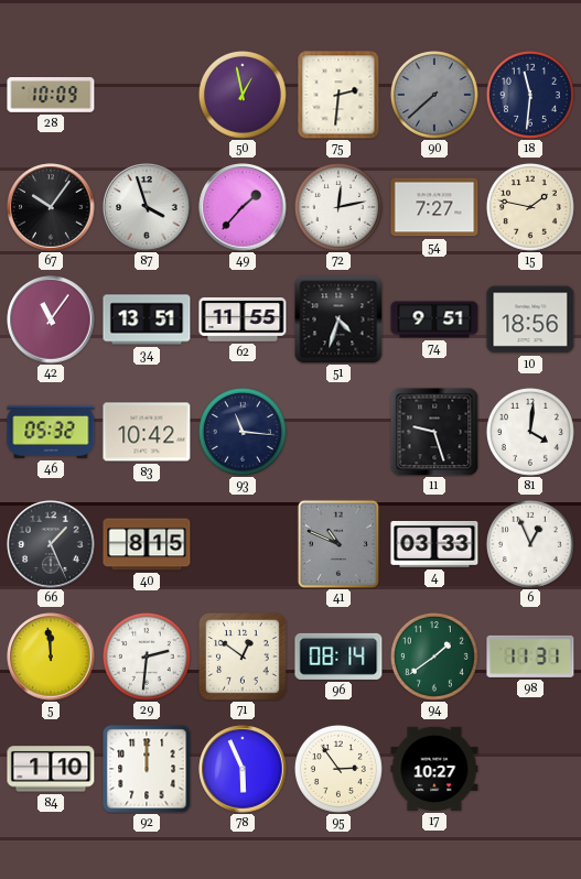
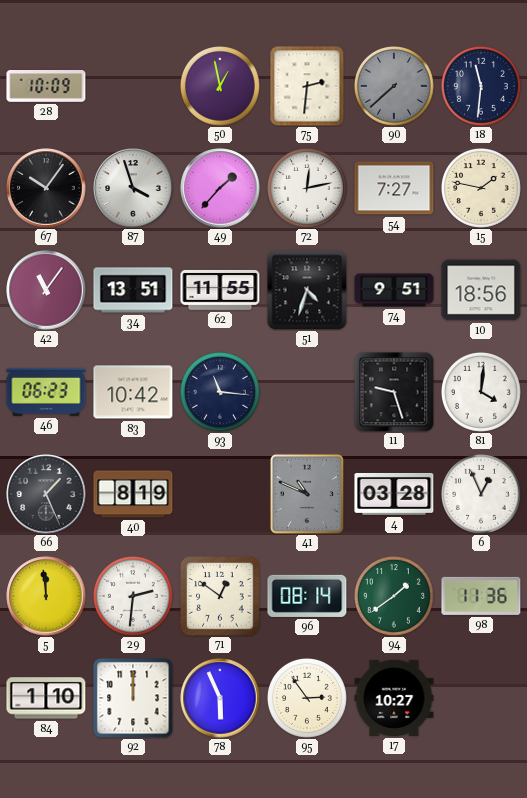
46: 05:32 -> 06:23 (46, 392)
40: 8:15 -> 8:19 (133, 494)
4: 03:33 -> 03:28 (394, 494)
98: 11:31 -> 11:36 (481, 596)
